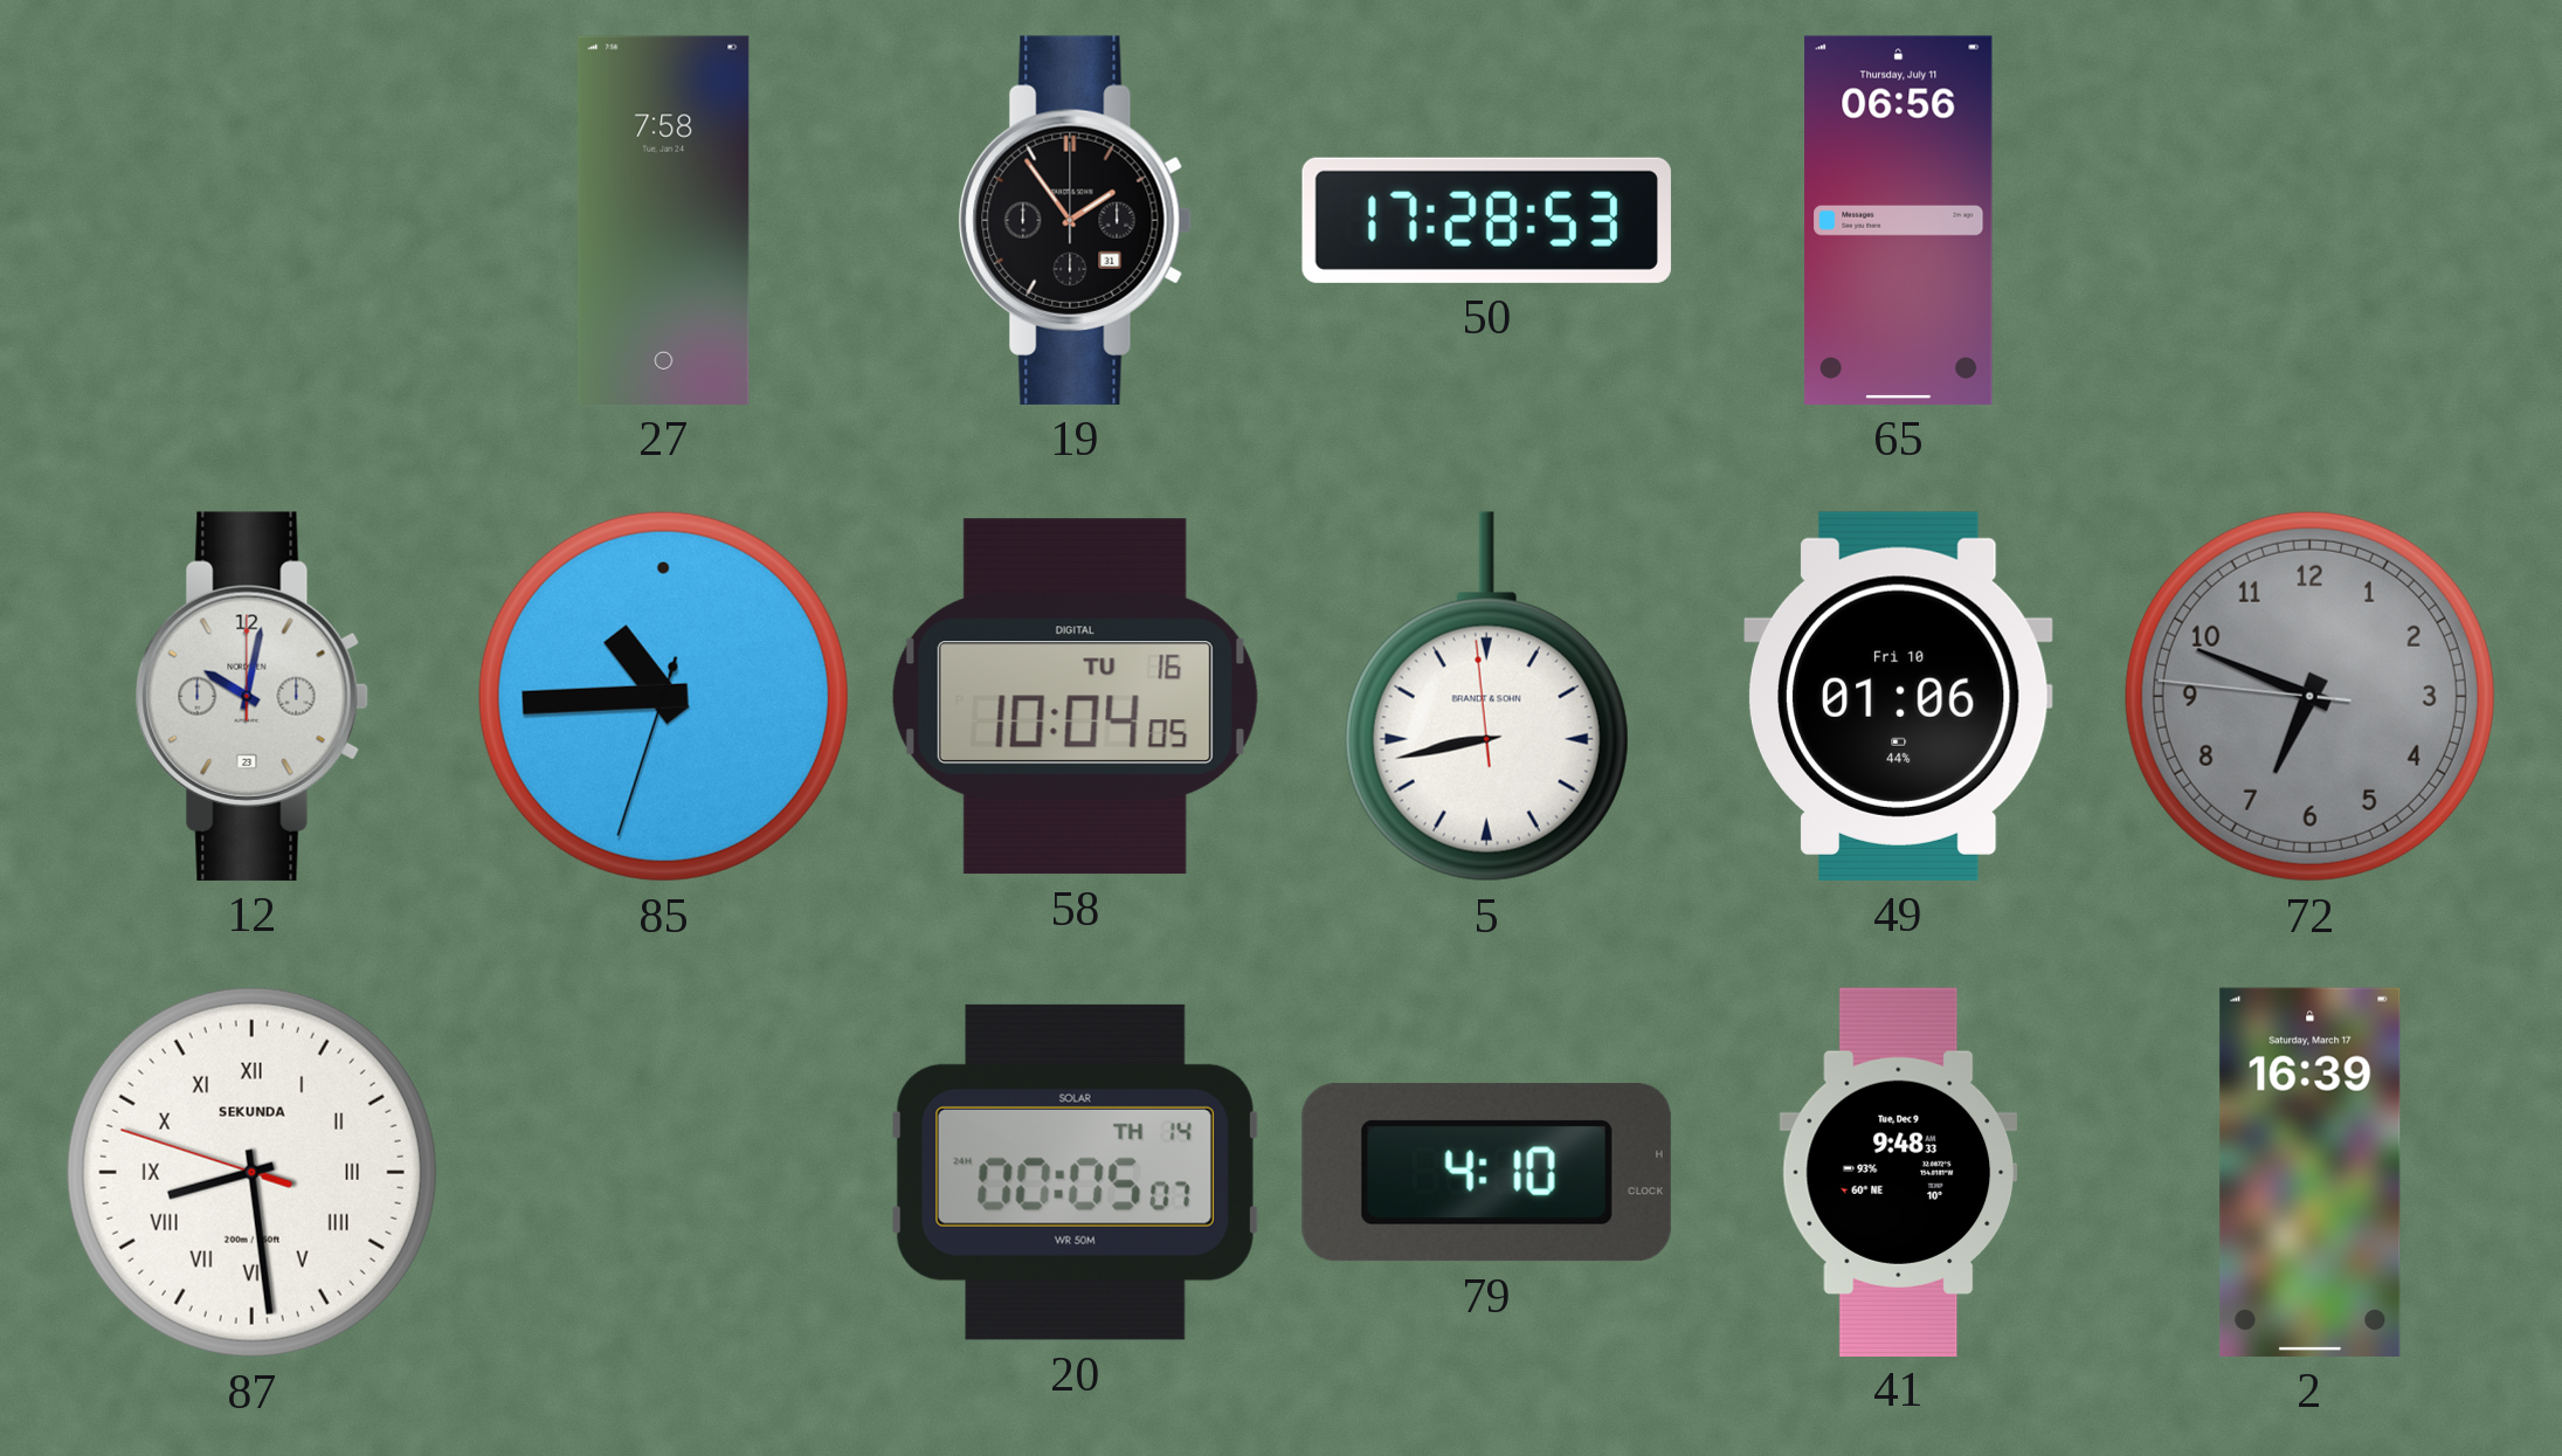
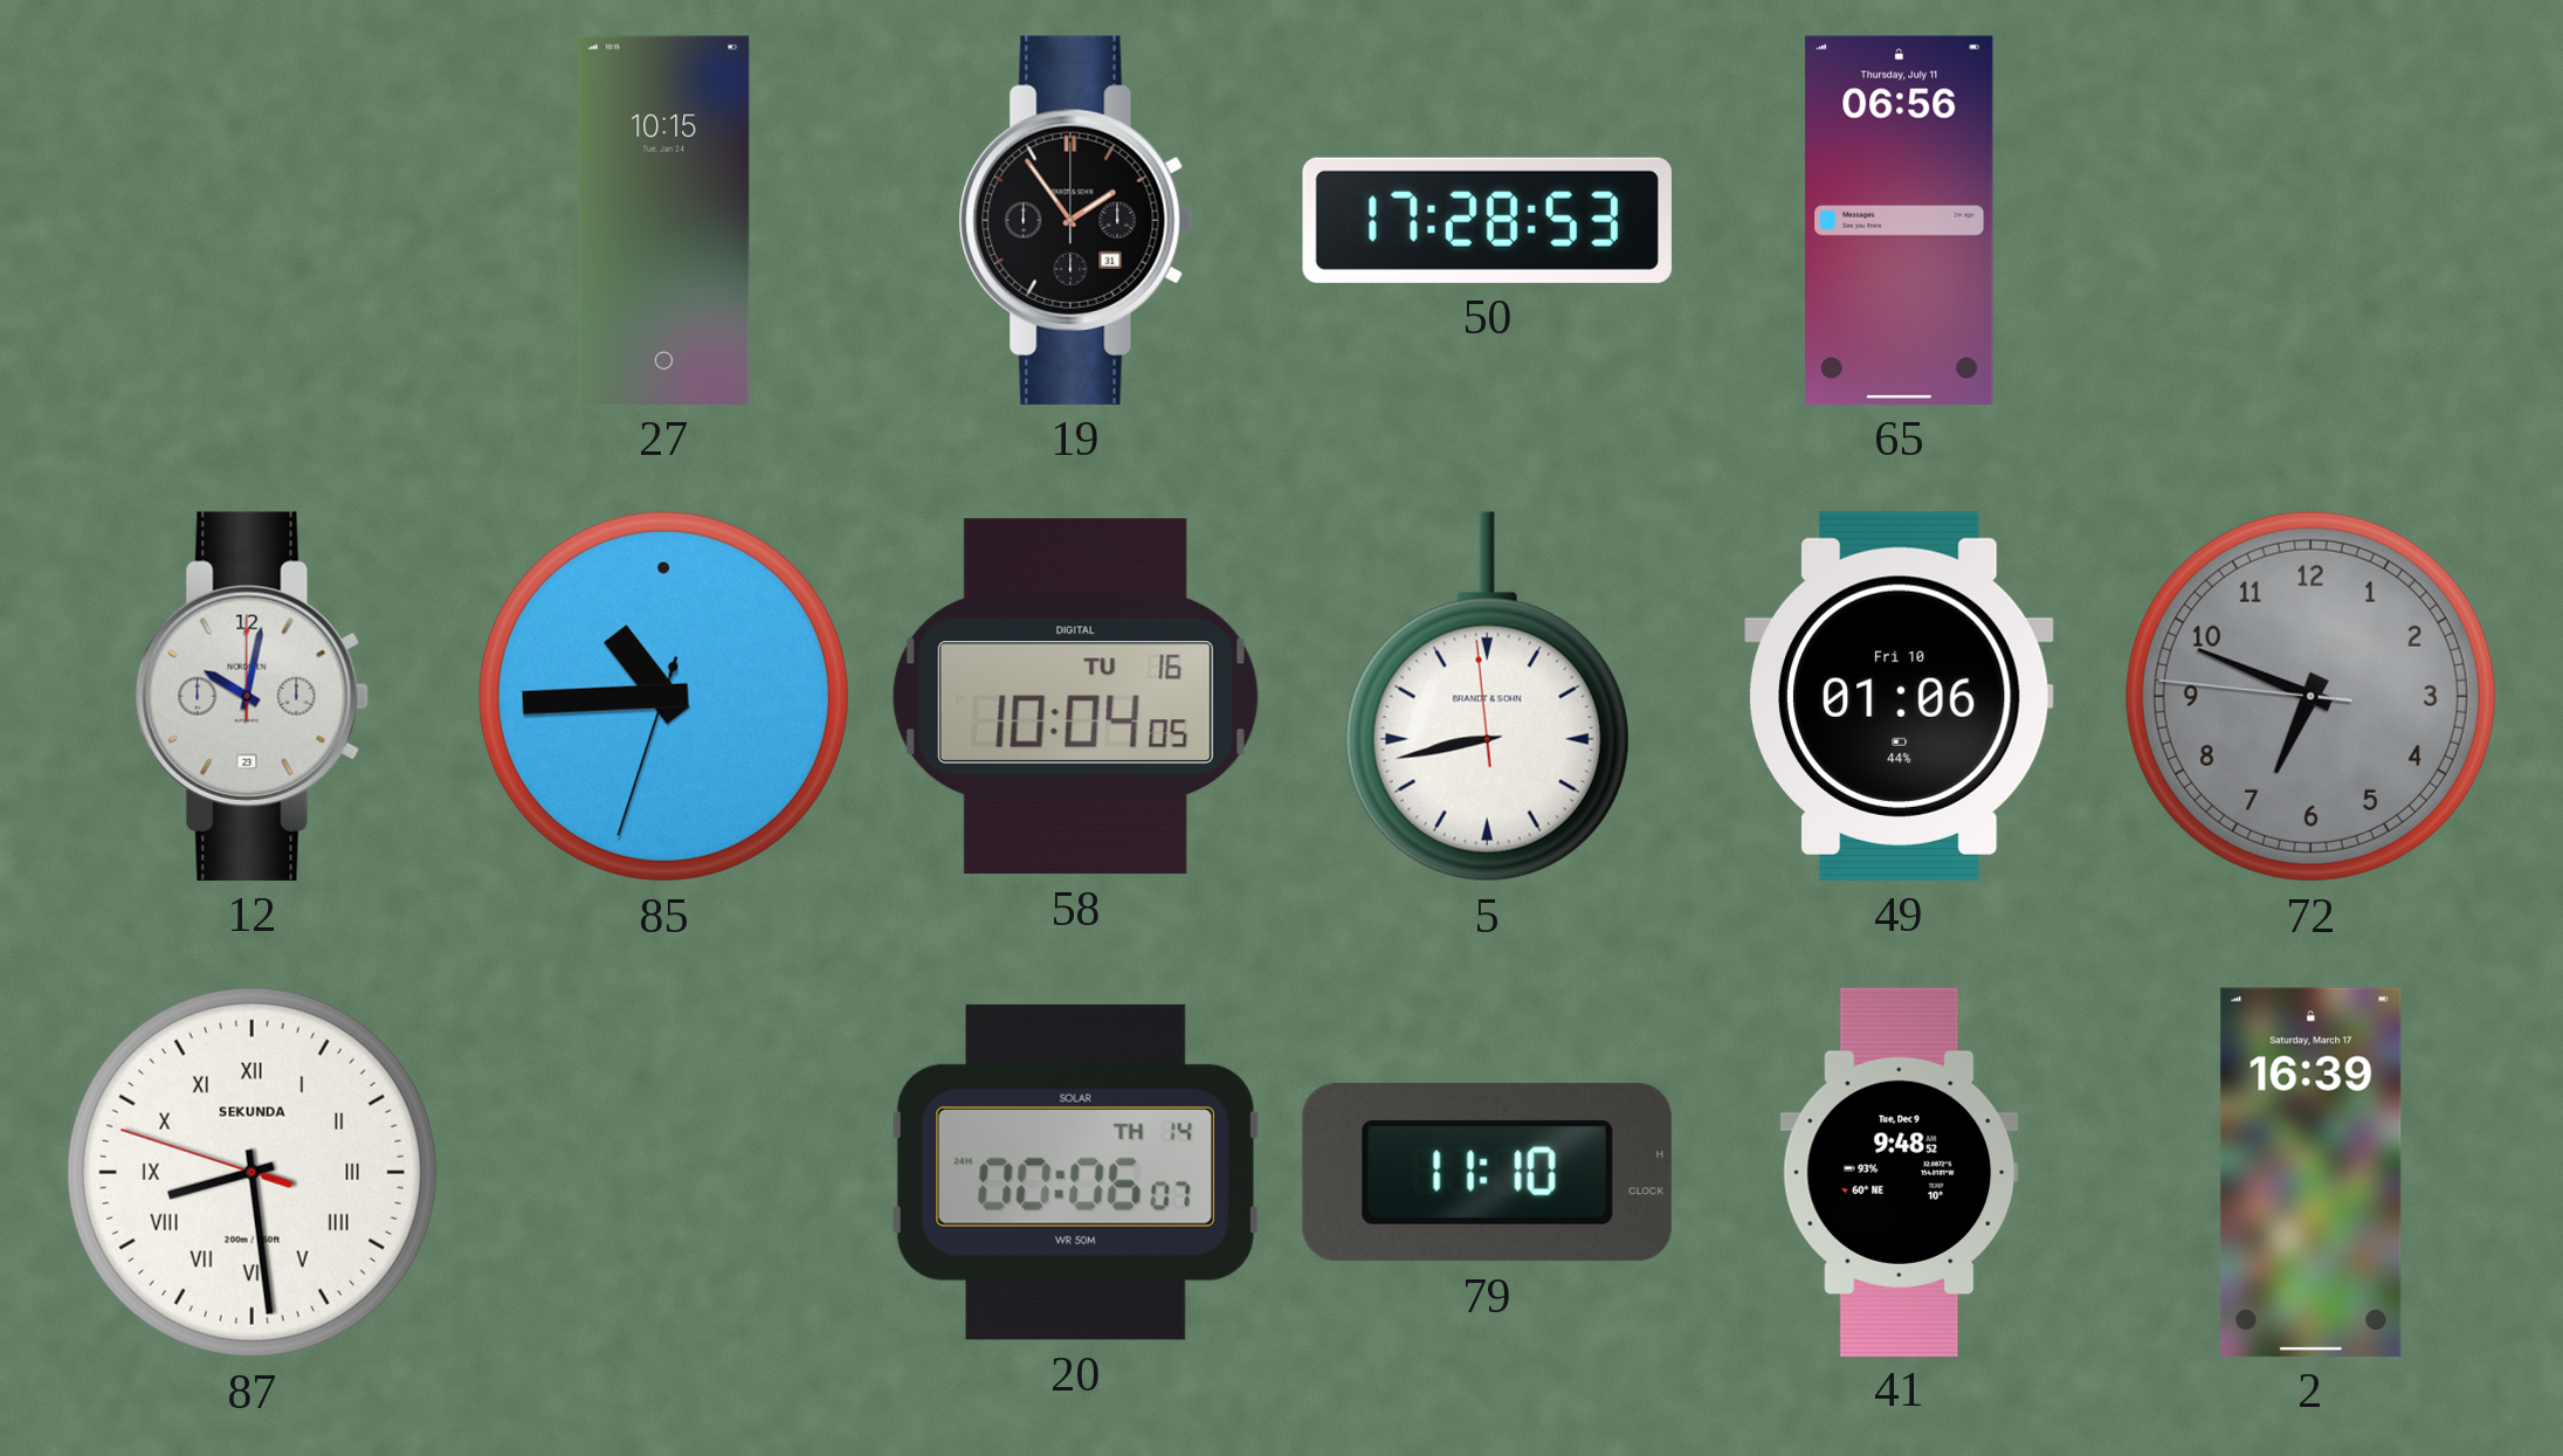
27: 7:58 -> 10:15 (664, 220)
20: 00:05 -> 00:06 (1075, 1172)
79: 4:10 -> 11:10 (1487, 1173)
41: 9:48:33 -> 9:48:52 (1900, 1172)
